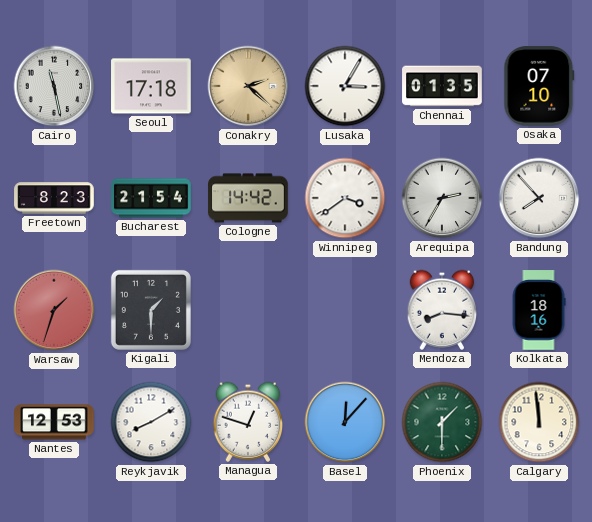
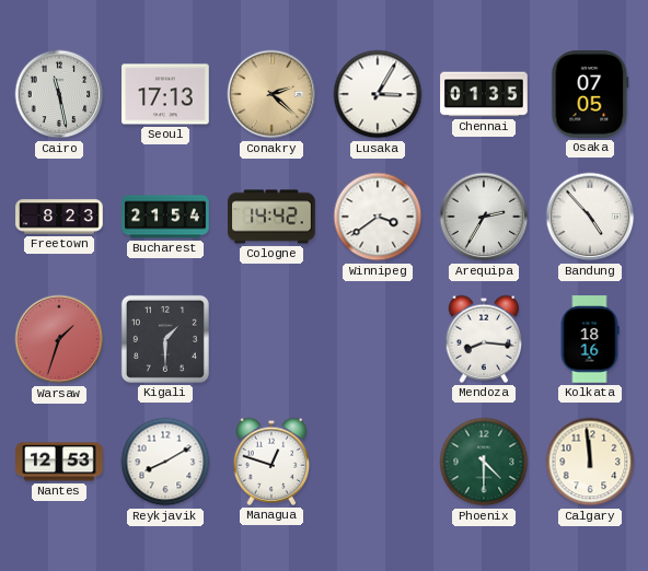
Seoul: 17:18 -> 17:13 (165, 94)
Osaka: 07:10 -> 07:05 (590, 94)
Bandung: 7:53 -> 4:53 (590, 217)
Basel: 12:07 -> none (345, 422)
Phoenix: 1:30 -> 4:30 (484, 462)
